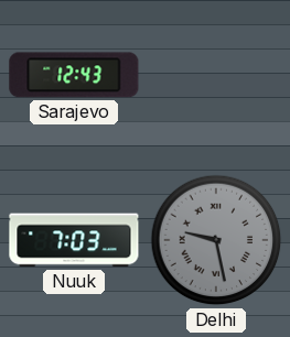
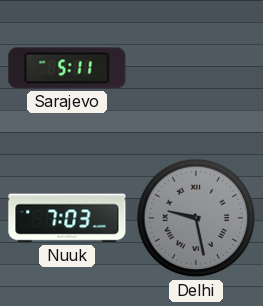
Sarajevo: 12:43 -> 5:11 (67, 68)
